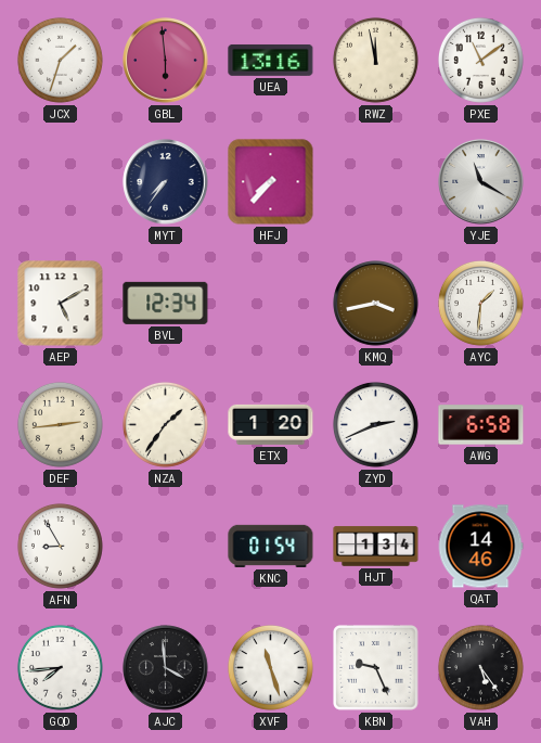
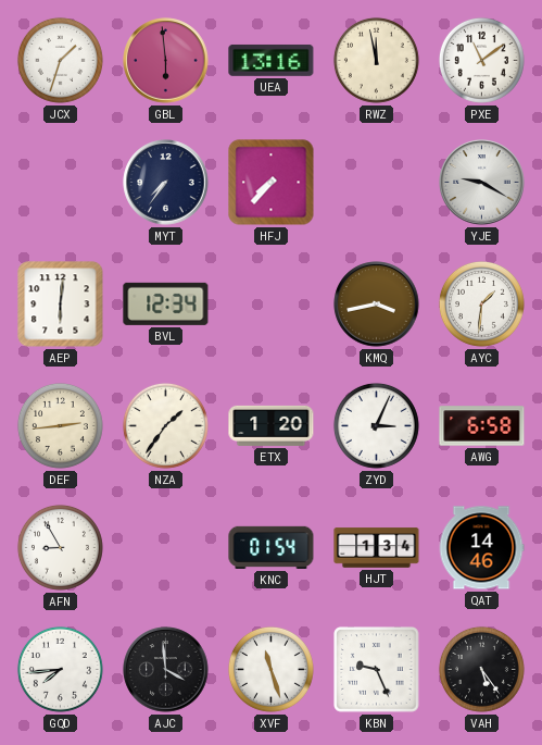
YJE: 11:20 -> 9:20 (482, 183)
AEP: 5:10 -> 6:01 (61, 305)
ZYD: 2:41 -> 3:04 (376, 425)
